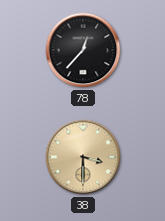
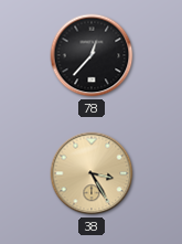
38: 3:30 -> 3:25 (92, 173)
